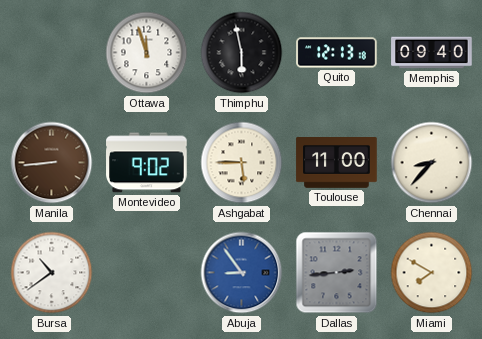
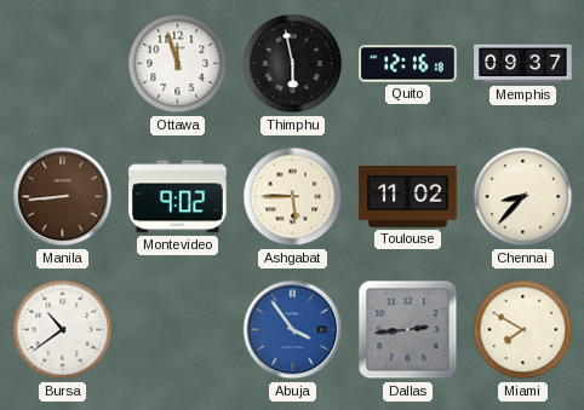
Quito: 12:13 -> 12:16 (408, 64)
Memphis: 09:40 -> 09:37 (523, 64)
Toulouse: 11:00 -> 11:02 (408, 197)
Abuja: 8:54 -> 3:54 (293, 330)
